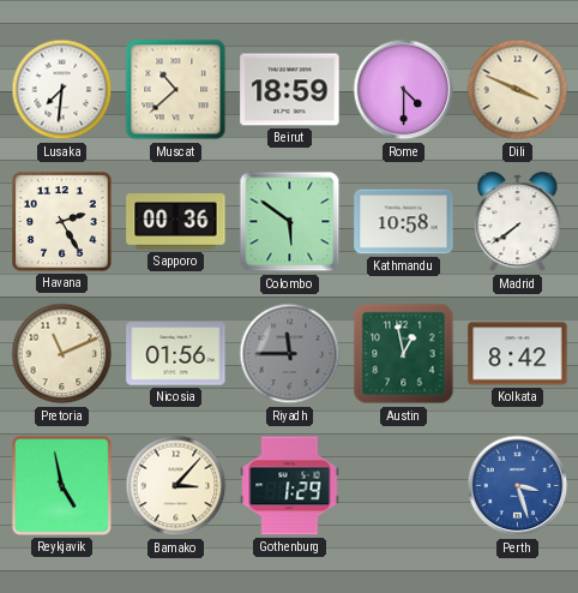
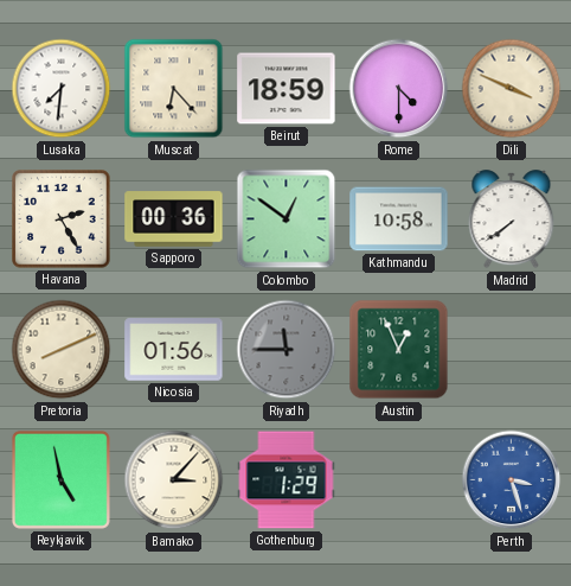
Muscat: 10:38 -> 6:23 (174, 89)
Colombo: 5:51 -> 12:51 (287, 219)
Pretoria: 11:11 -> 8:11 (62, 350)
Austin: 12:58 -> 12:56 (399, 350)
Kolkata: 8:42 -> none (518, 354)
